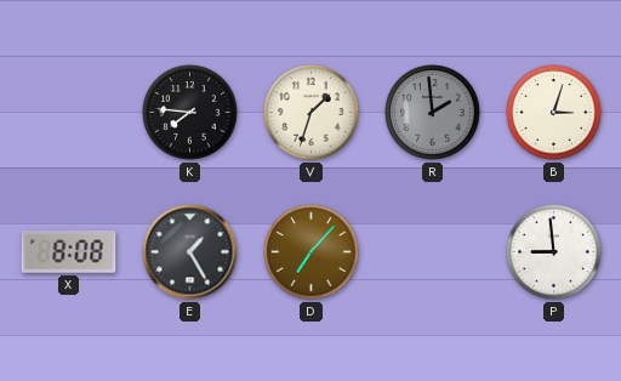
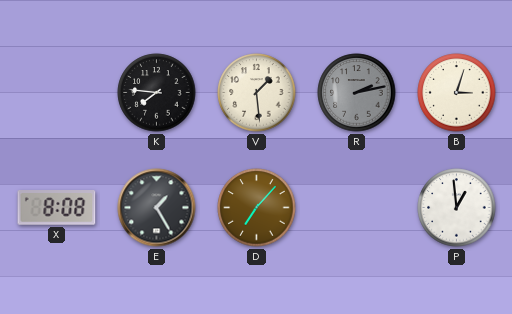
V: 1:33 -> 1:29 (257, 93)
R: 1:59 -> 2:13 (357, 93)
P: 8:59 -> 12:59 (457, 208)
